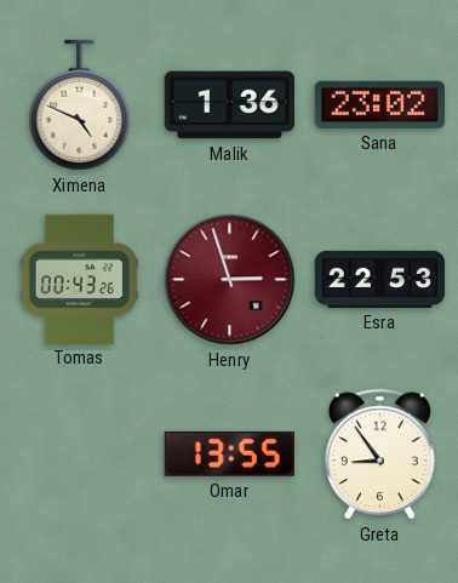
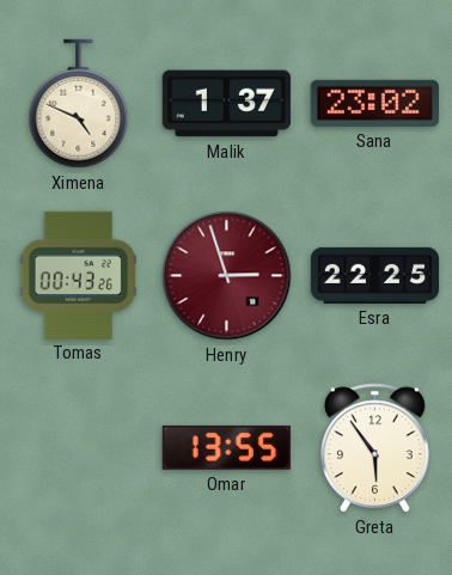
Malik: 1:36 -> 1:37 (226, 104)
Esra: 22:53 -> 22:25 (375, 275)
Greta: 8:54 -> 5:54 (375, 448)
